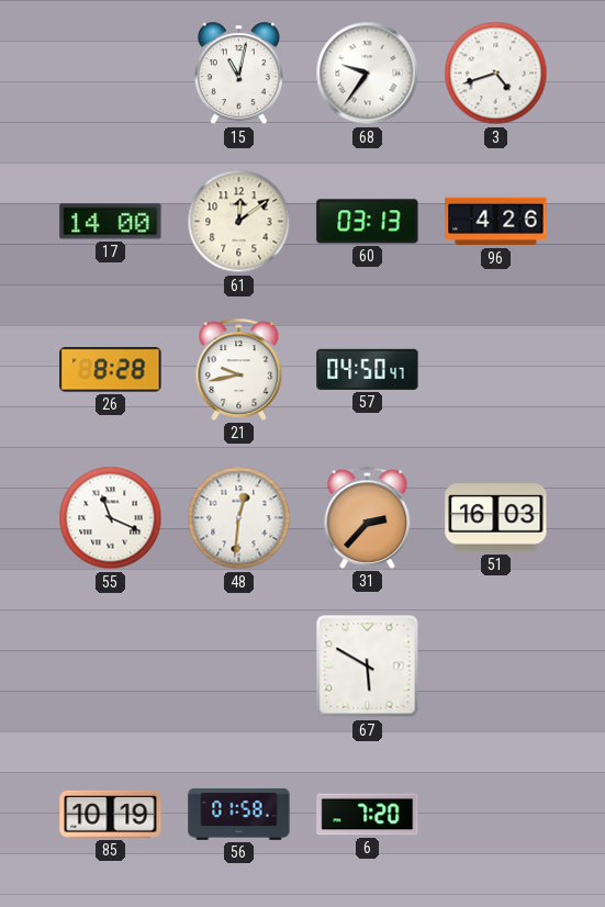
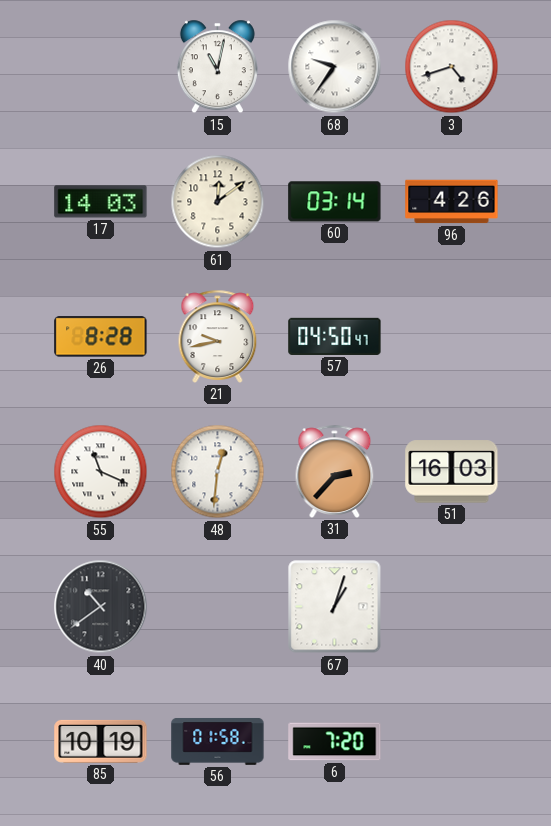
17: 14:00 -> 14:03 (101, 202)
60: 03:13 -> 03:14 (335, 202)
40: none -> 10:39 (101, 607)
67: 5:50 -> 1:03 (335, 607)
